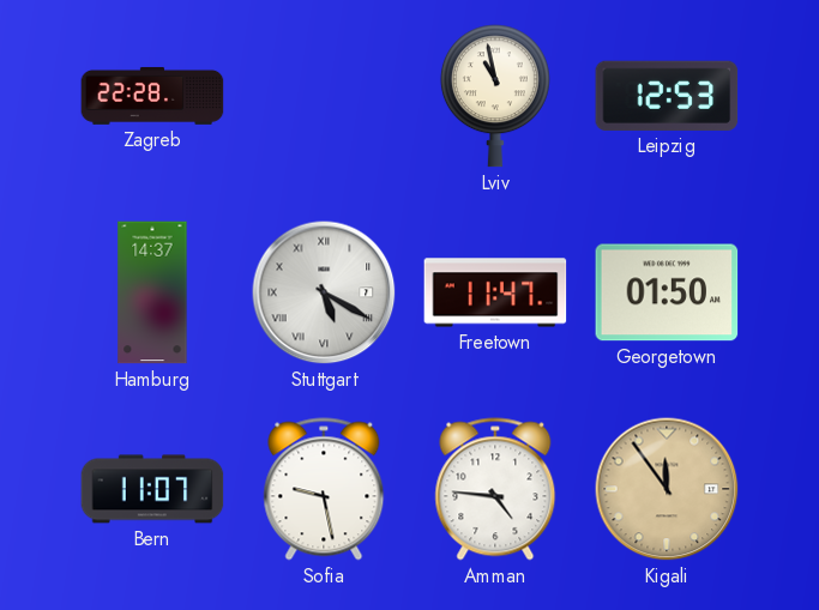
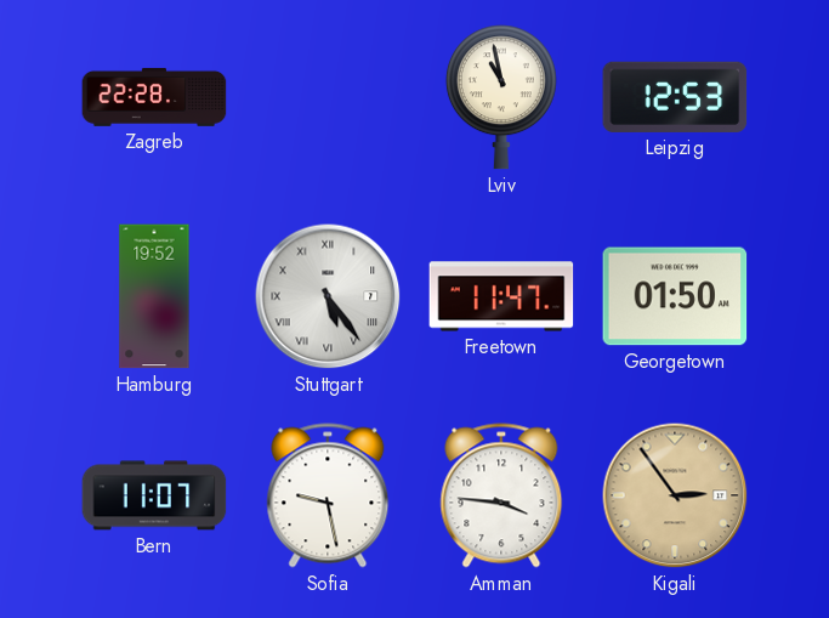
Hamburg: 14:37 -> 19:52 (154, 296)
Stuttgart: 5:20 -> 5:24 (328, 296)
Amman: 4:46 -> 3:46 (501, 495)
Kigali: 11:54 -> 2:54 (675, 495)
